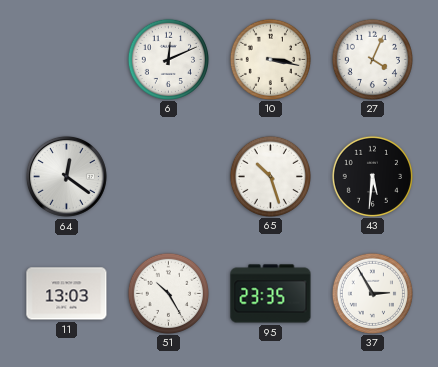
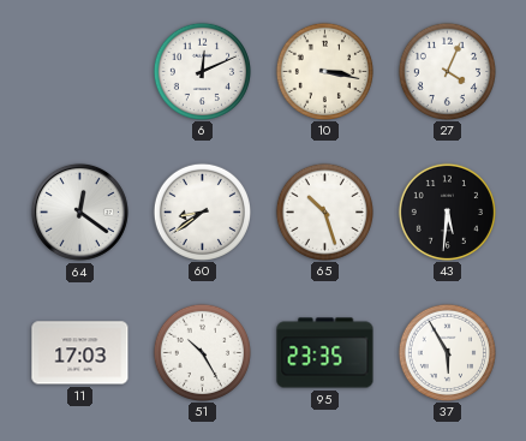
60: none -> 8:39 (202, 211)
11: 13:03 -> 17:03 (80, 353)
37: 2:55 -> 5:55 (447, 352)
